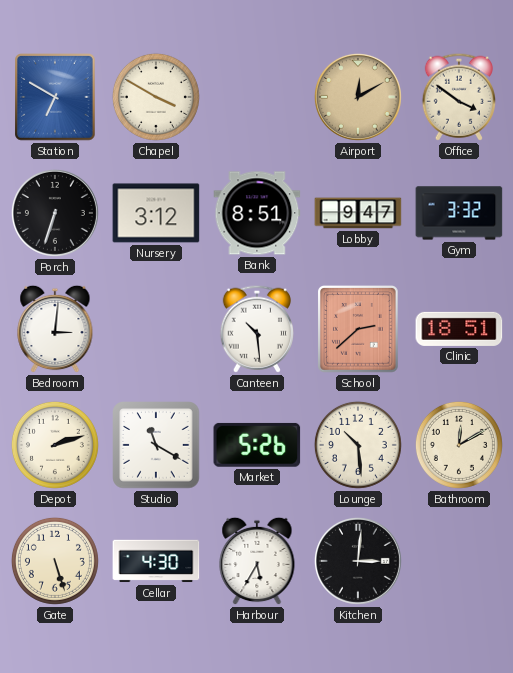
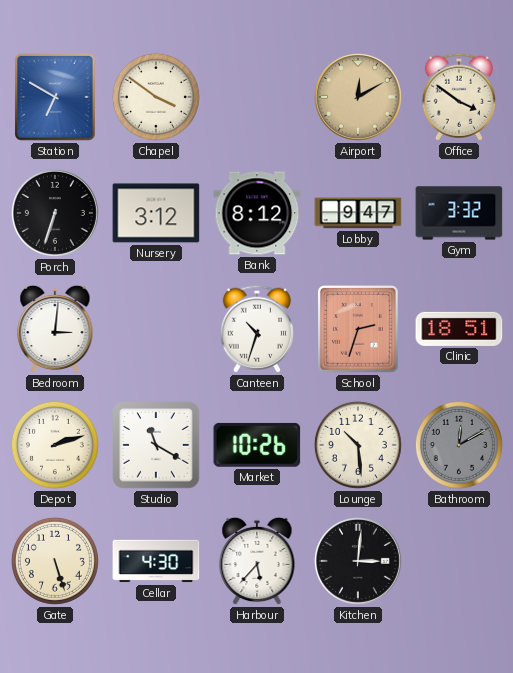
Chapel: 3:50 -> 3:51 (156, 97)
Bank: 8:51 -> 8:12 (257, 213)
Canteen: 10:29 -> 10:33 (257, 329)
School: 2:38 -> 2:33 (359, 330)
Market: 5:26 -> 10:26 (257, 445)
Bathroom dial: cream -> grey (459, 445)
Harbour: 5:35 -> 5:37 (257, 561)
